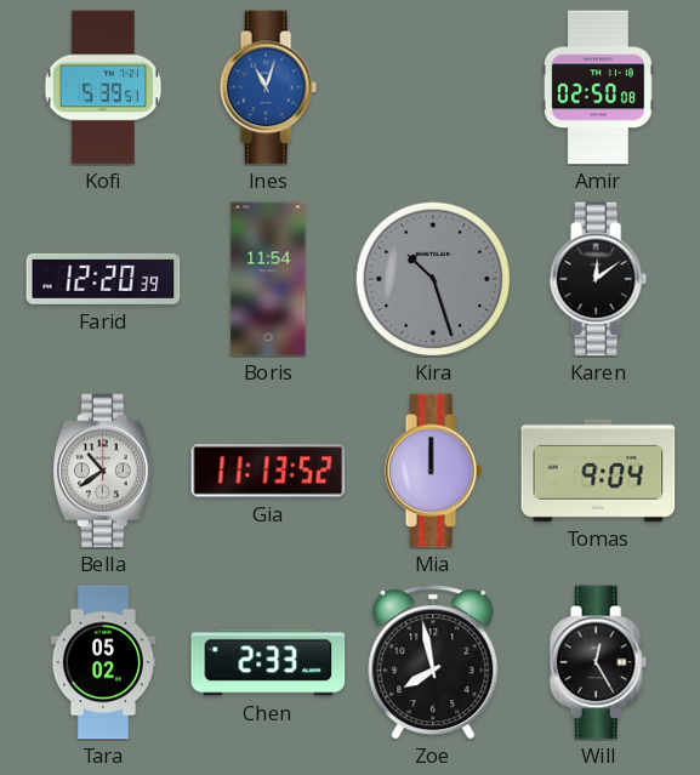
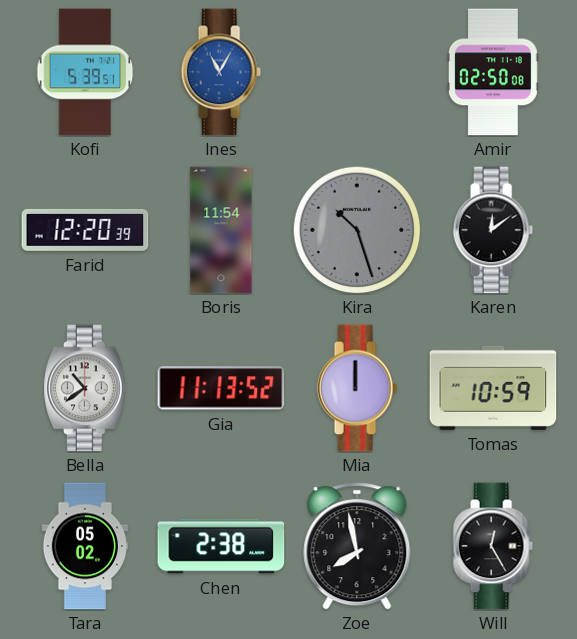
Ines: 11:03 -> 11:05 (221, 72)
Tomas: 9:04 -> 10:59 (493, 388)
Chen: 2:33 -> 2:38 (221, 546)
